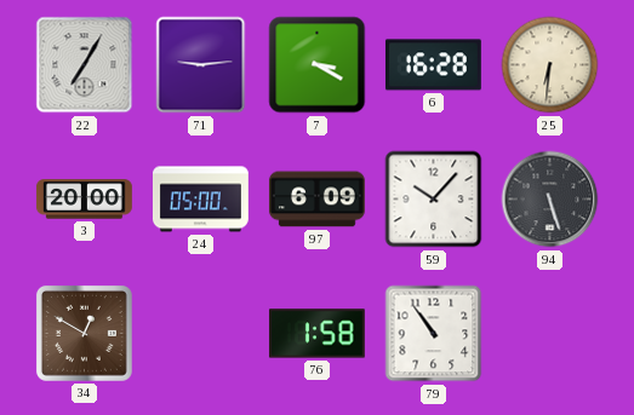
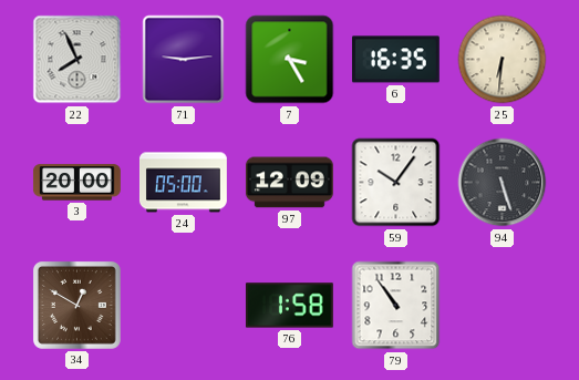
22: 7:05 -> 7:56 (77, 60)
7: 3:20 -> 3:25 (290, 60)
6: 16:28 -> 16:35 (395, 60)
97: 6:09 -> 12:09 (289, 183)
59: 10:07 -> 10:06 (396, 183)
